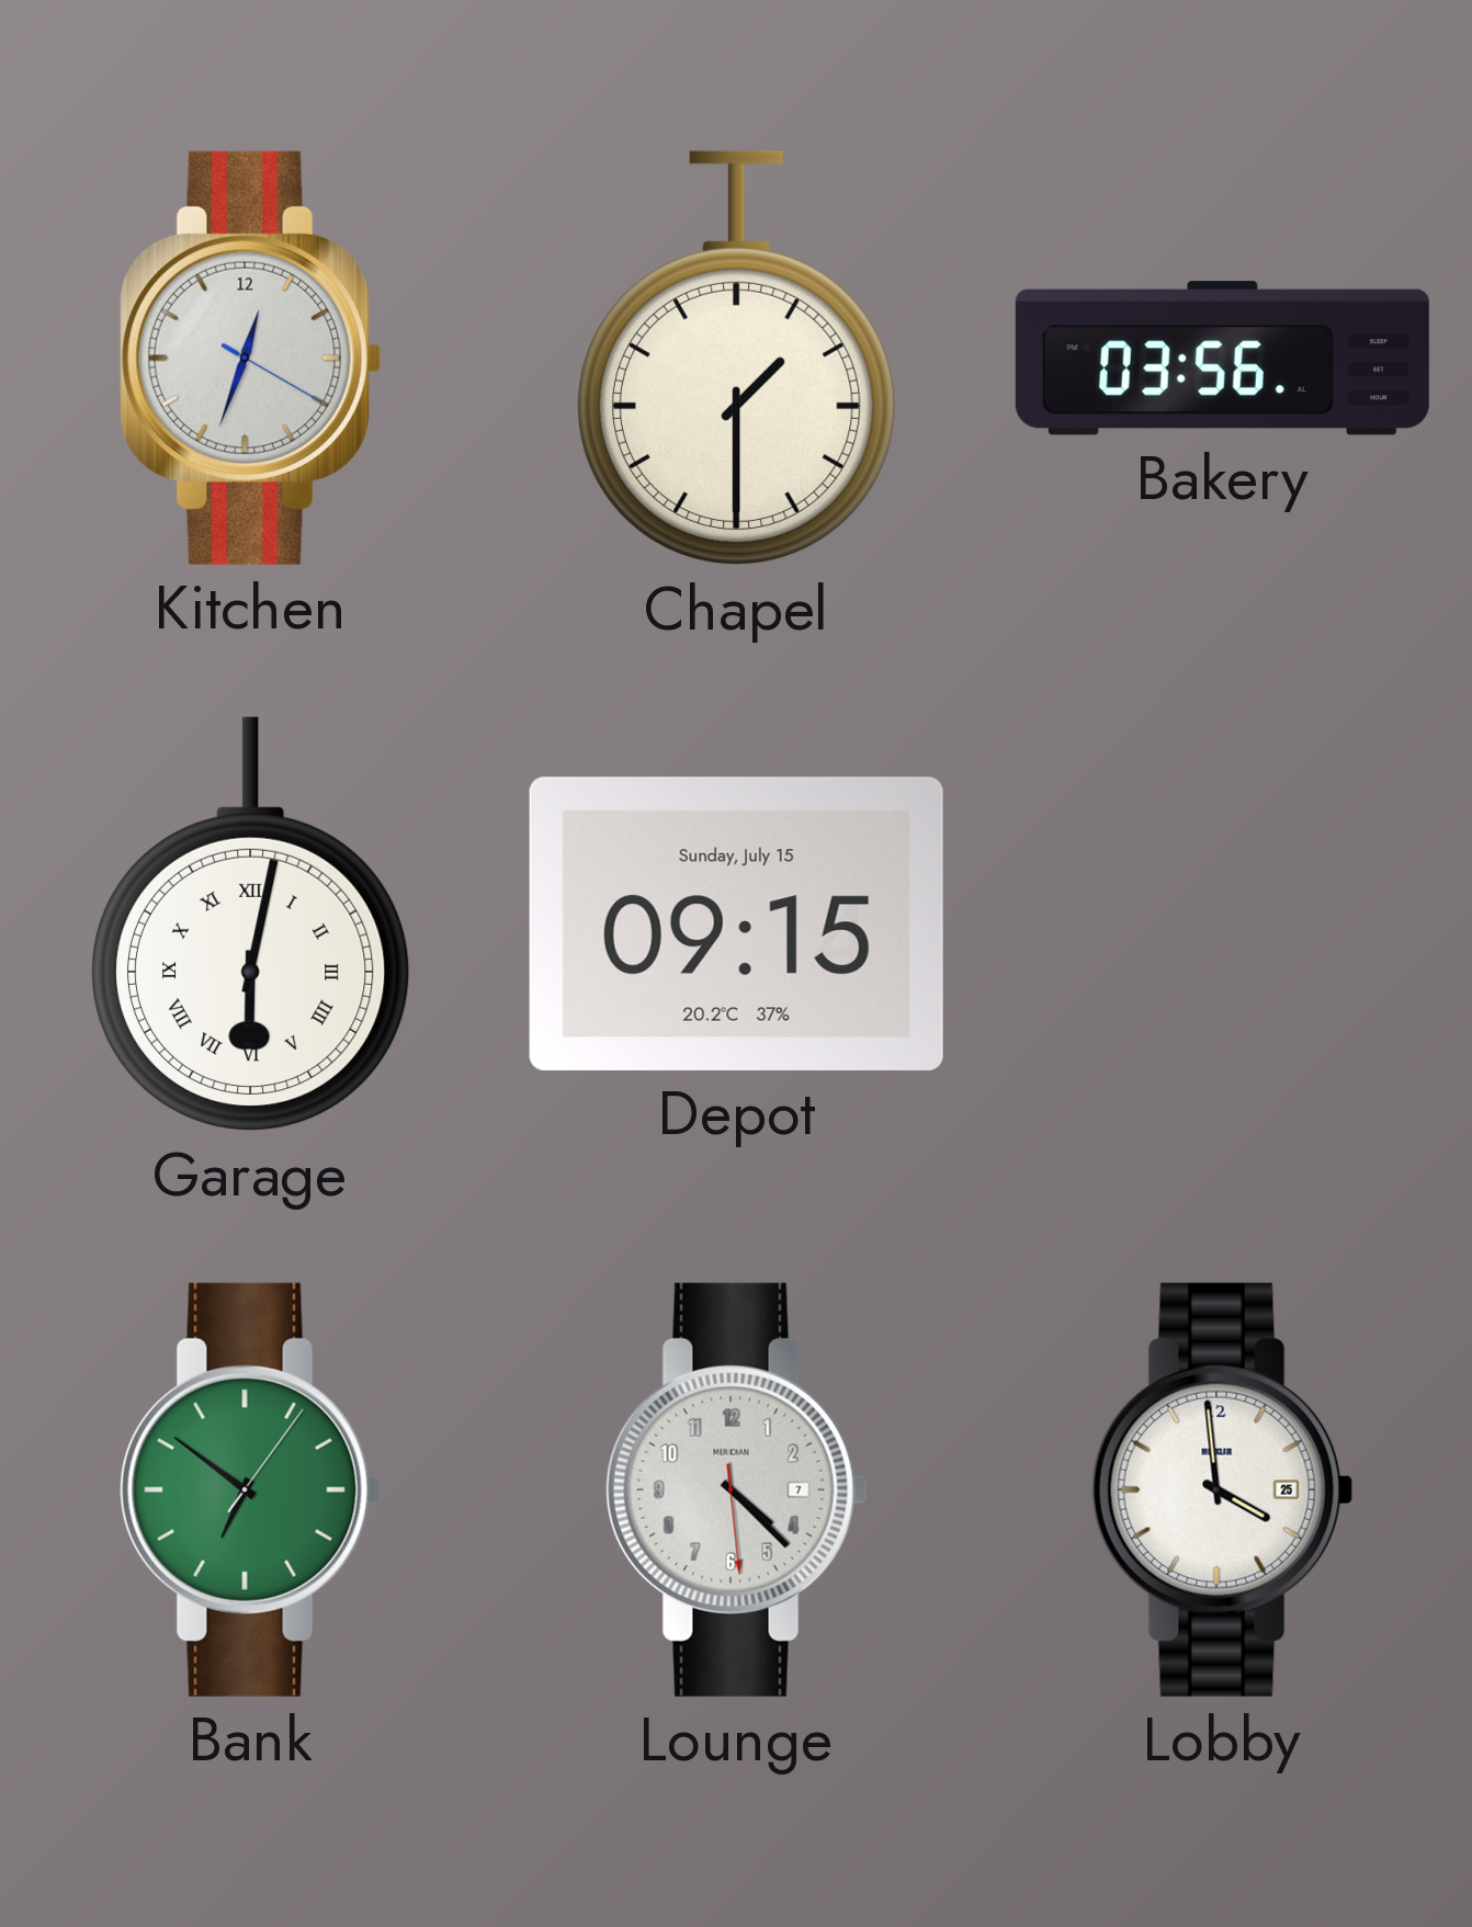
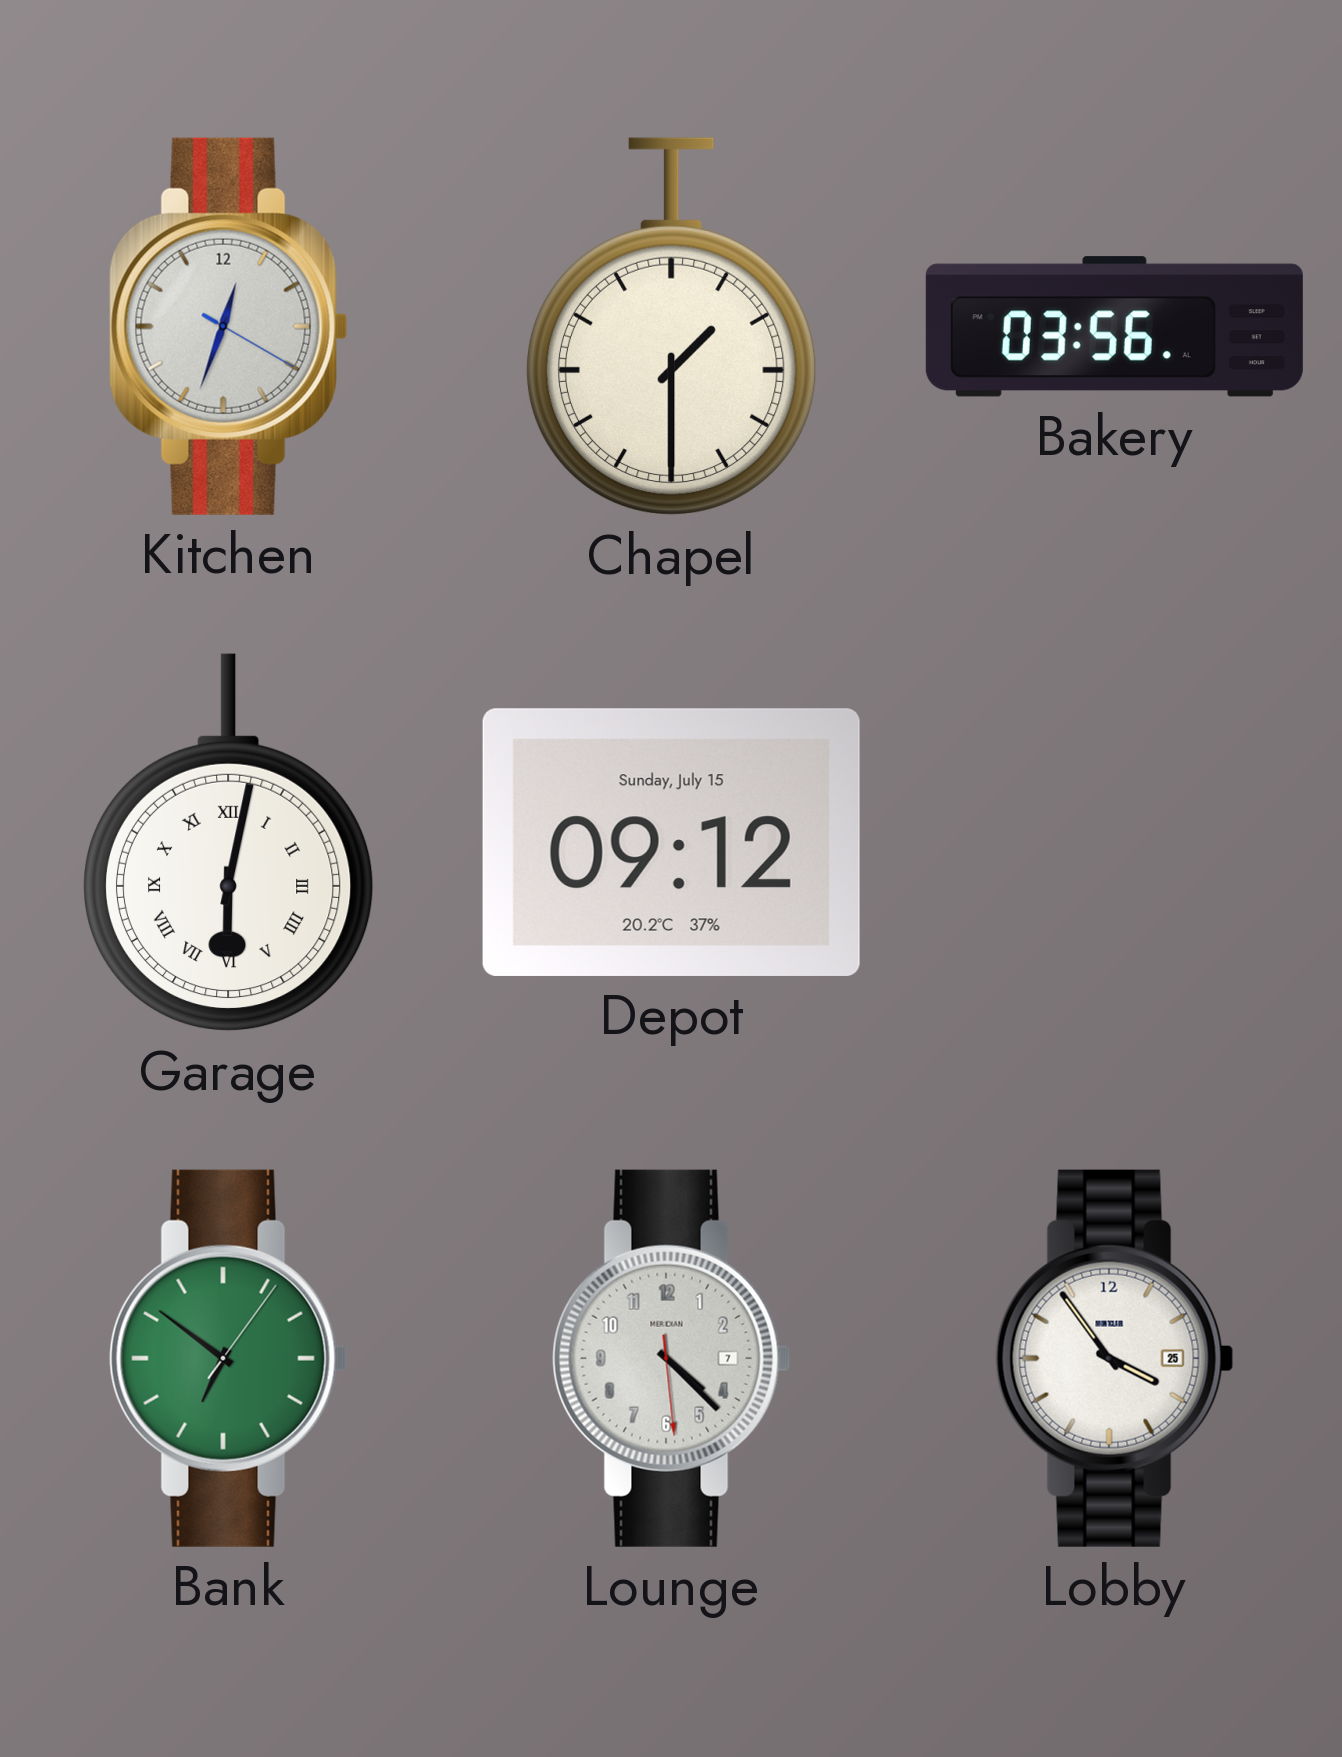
Depot: 09:15 -> 09:12 (671, 842)
Lobby: 3:59 -> 3:54 (1115, 1358)
